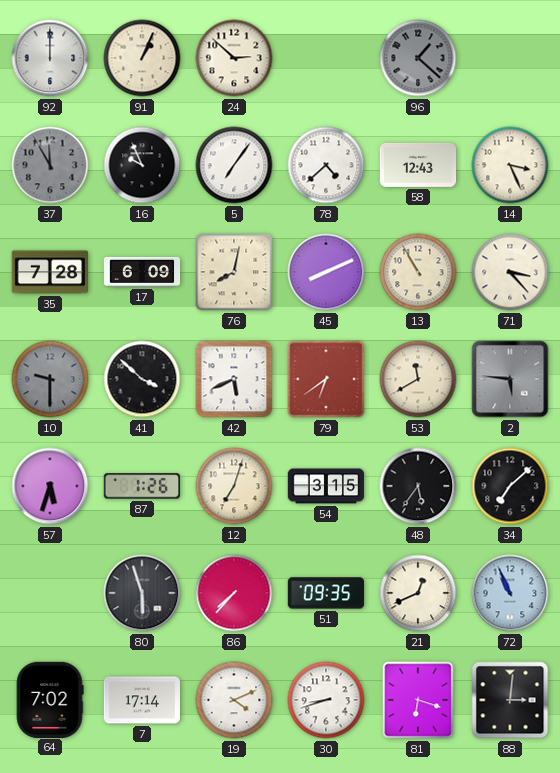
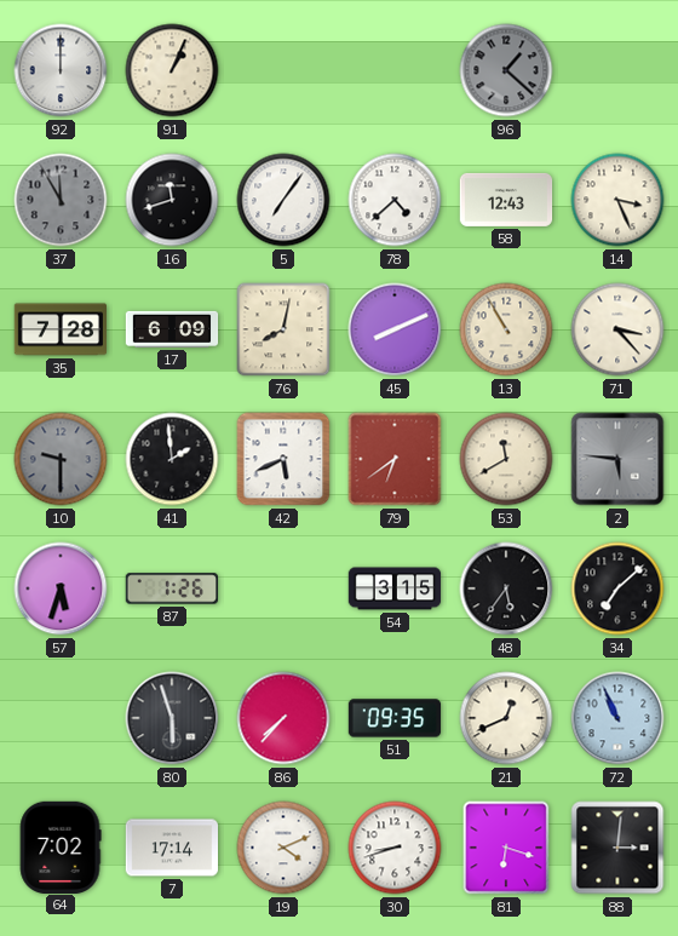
24: 2:52 -> none (234, 58)
16: 9:56 -> 11:42 (172, 200)
41: 3:52 -> 1:59 (172, 459)
12: 7:03 -> none (234, 486)
